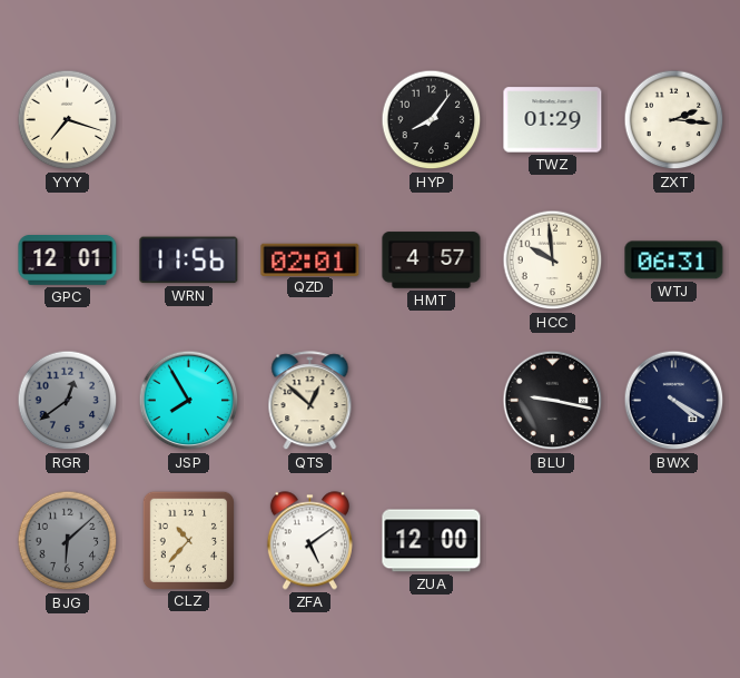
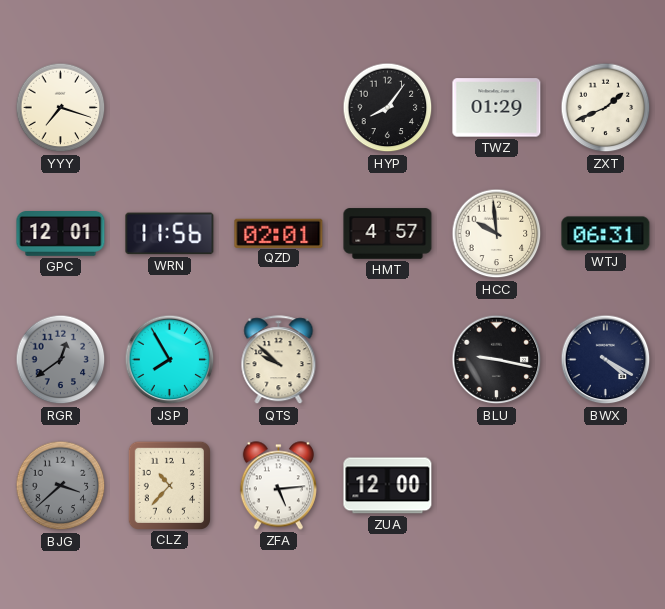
ZXT: 2:16 -> 1:41 (606, 108)
QTS: 12:52 -> 9:52 (279, 360)
BJG: 6:08 -> 3:38 (61, 486)
ZFA: 5:09 -> 5:14 (278, 486)
